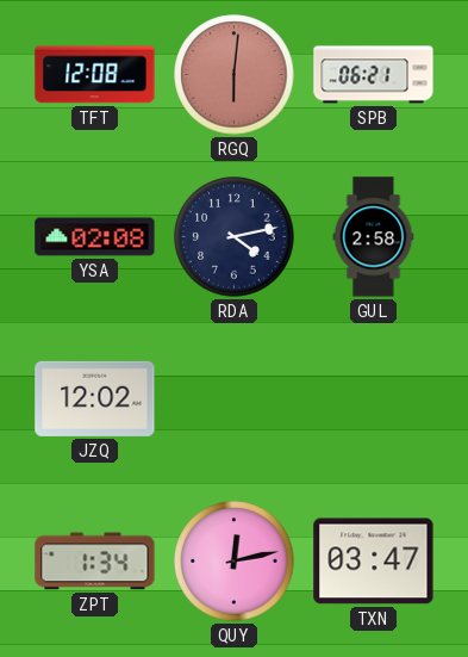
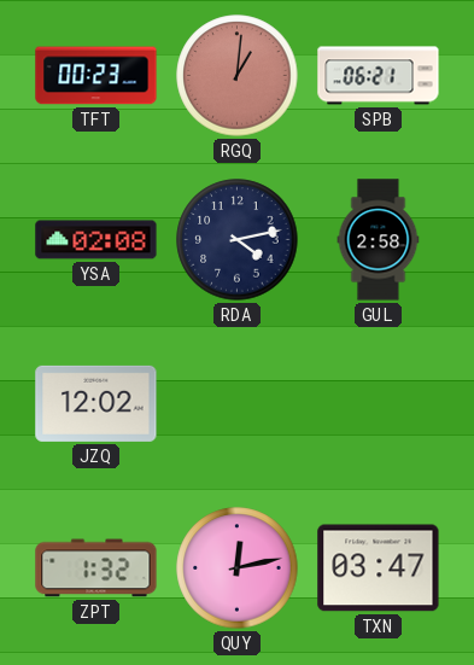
TFT: 12:08 -> 00:23 (96, 76)
RGQ: 6:01 -> 1:01 (238, 76)
ZPT: 1:34 -> 1:32 (96, 568)
